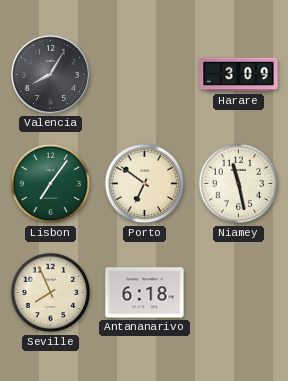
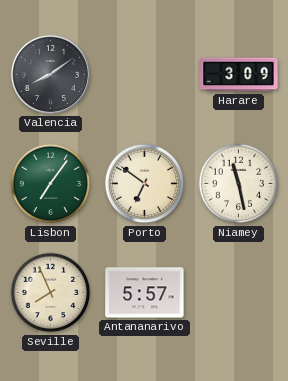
Valencia: 8:05 -> 8:09 (50, 74)
Antananarivo: 6:18 -> 5:57 (145, 293)
